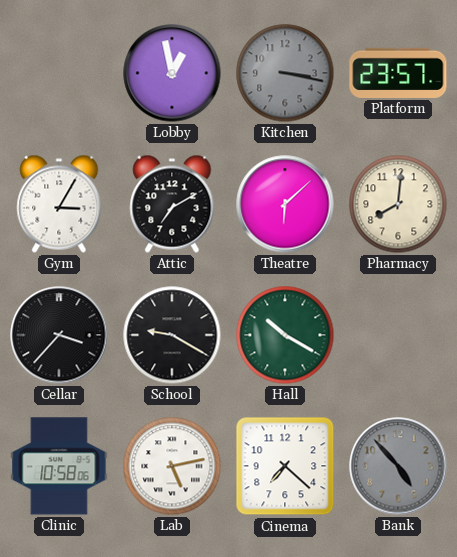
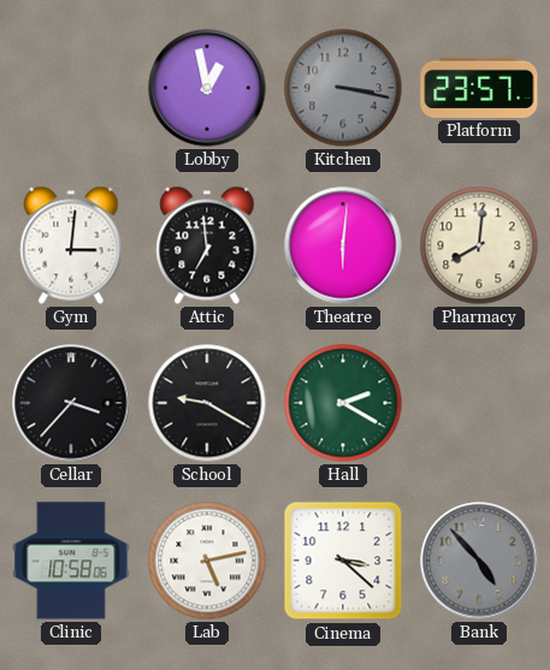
Gym: 3:05 -> 3:01 (71, 245)
Attic: 7:10 -> 6:59 (207, 245)
Theatre: 6:08 -> 6:01 (343, 245)
Hall: 10:20 -> 2:20 (343, 403)
Cinema: 7:22 -> 3:22 (343, 561)
